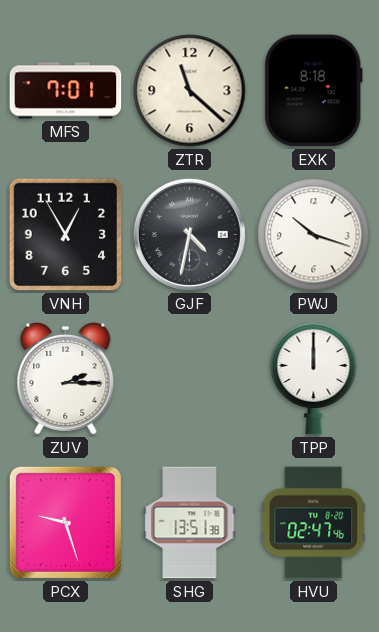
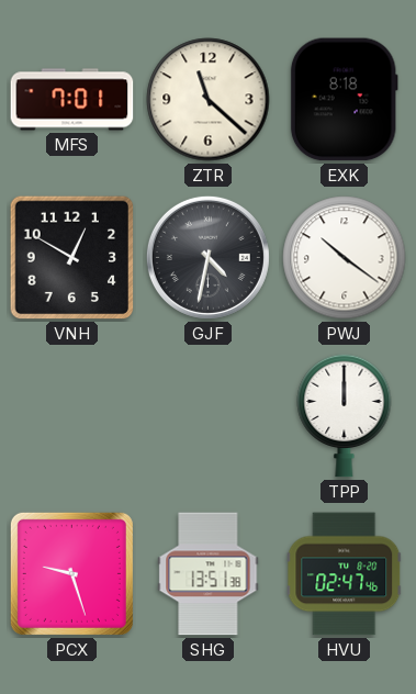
VNH: 12:55 -> 12:50 (72, 258)
PWJ: 10:18 -> 10:21 (345, 258)
ZUV: 2:15 -> none (66, 378)
